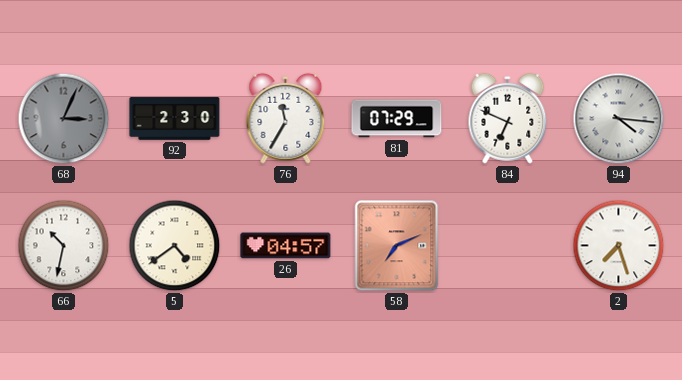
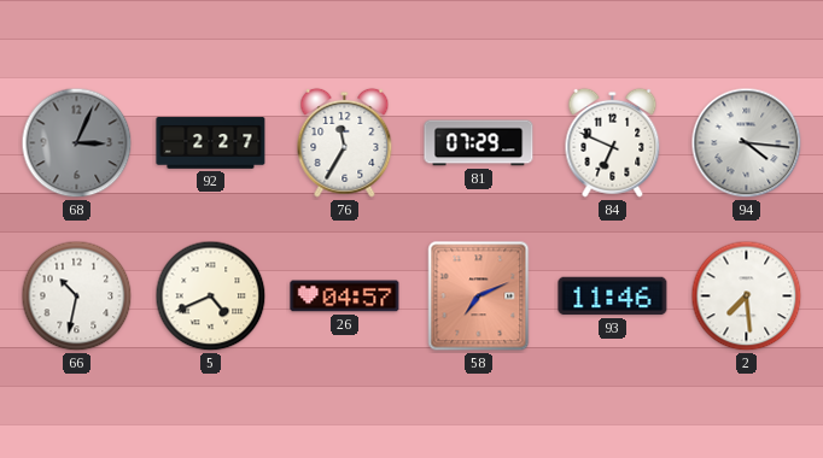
92: 2:30 -> 2:27 (211, 143)
5: 4:39 -> 4:41 (211, 296)
93: none -> 11:46 (613, 296)
2: 7:27 -> 7:29 (747, 296)
